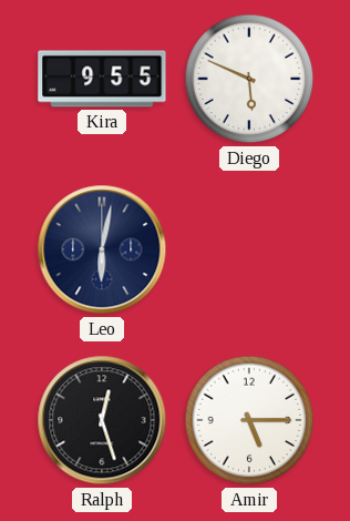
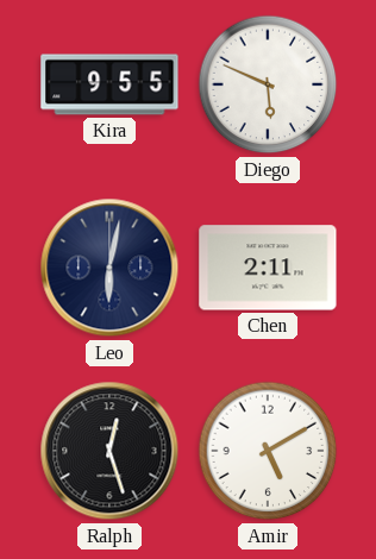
Chen: none -> 2:11 (268, 268)
Amir: 5:15 -> 5:10 (268, 451)
